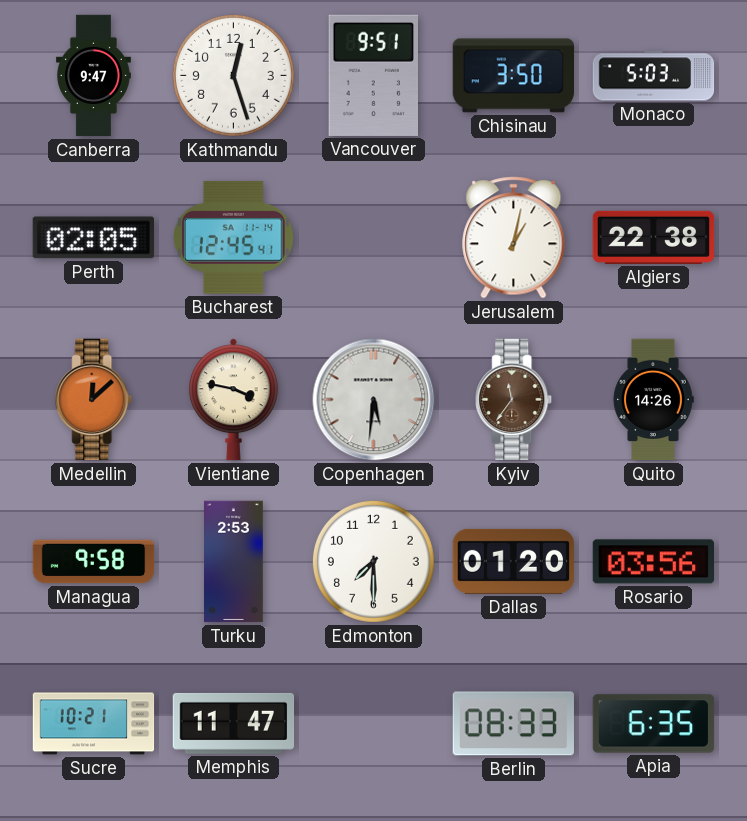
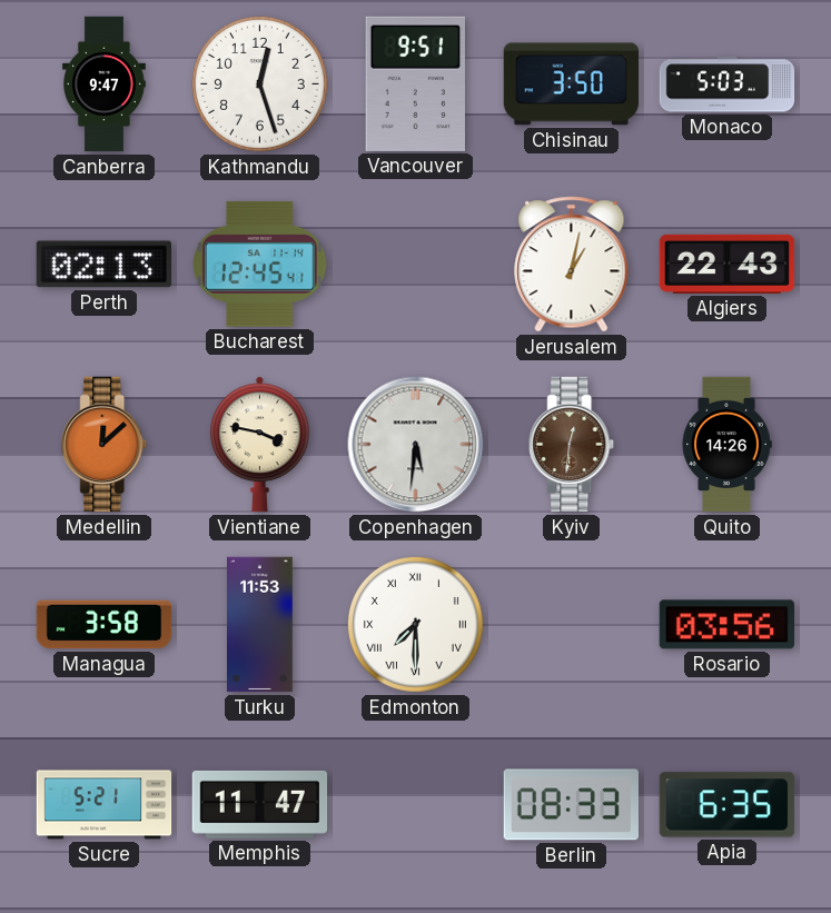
Perth: 02:05 -> 02:13 (103, 265)
Algiers: 22:38 -> 22:43 (728, 264)
Kyiv: 11:36 -> 12:31 (572, 445)
Managua: 9:58 -> 3:58 (105, 625)
Turku: 2:53 -> 11:53 (260, 625)
Edmonton numerals: Arabic -> Roman (415, 624)
Dallas: 01:20 -> none (514, 561)
Sucre: 10:21 -> 5:21 (105, 805)
